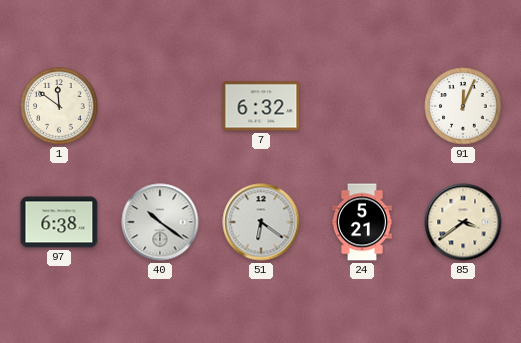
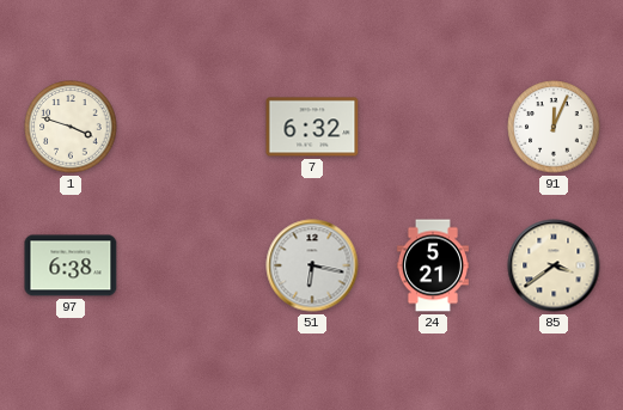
1: 11:51 -> 3:48 (71, 127)
40: 10:21 -> none (160, 222)
51: 6:21 -> 6:17 (312, 265)
